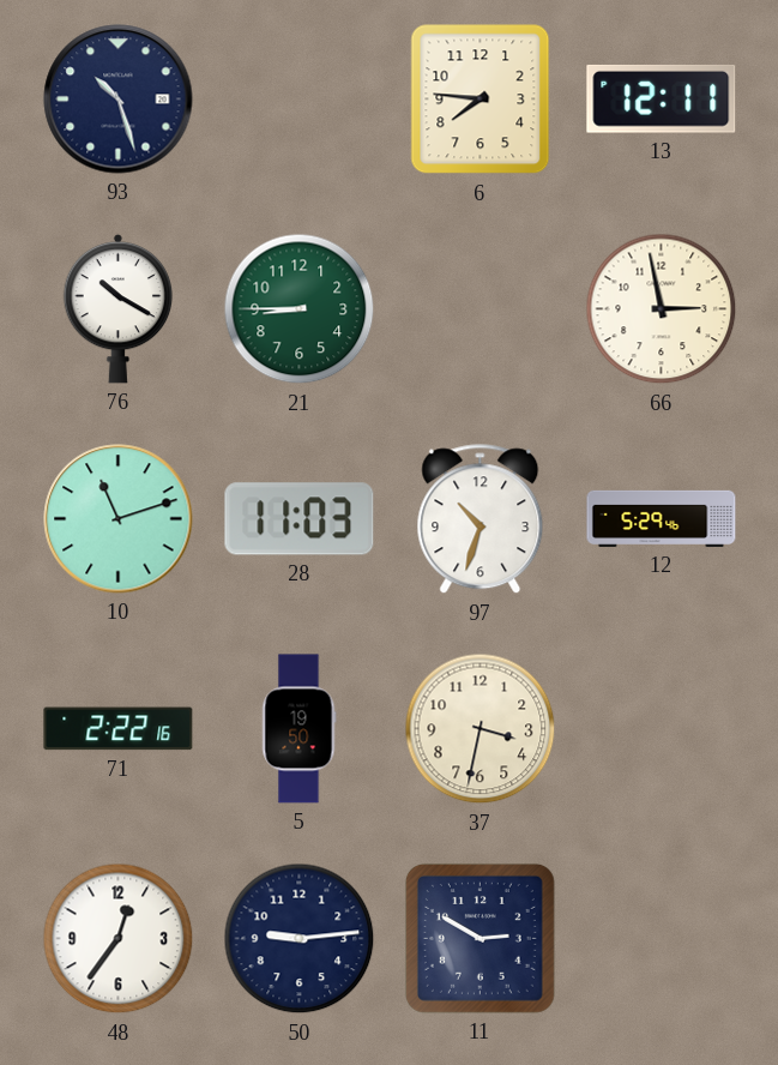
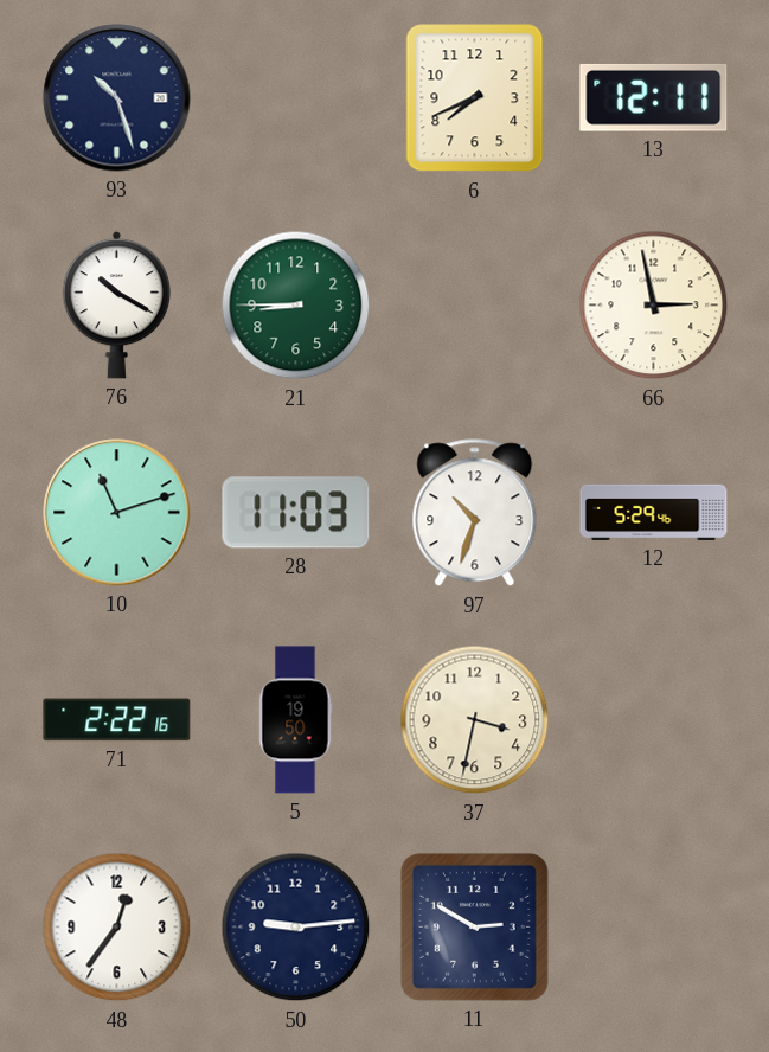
6: 7:46 -> 7:41 (475, 98)
